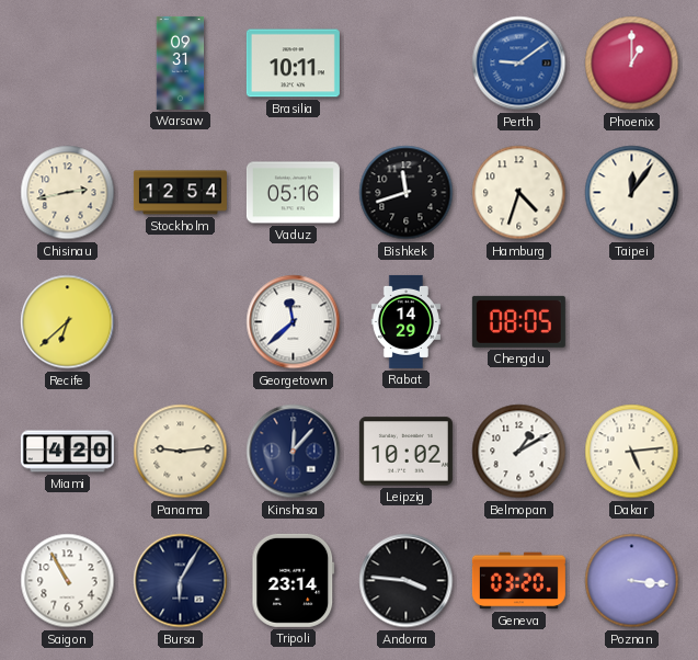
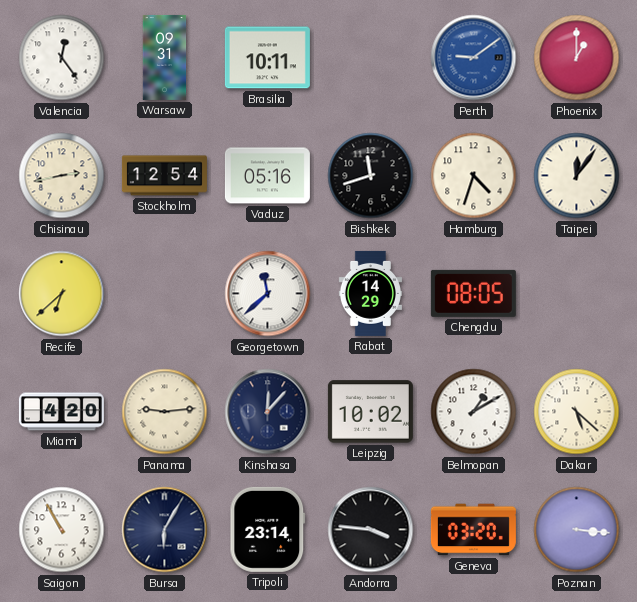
Valencia: none -> 12:24 (62, 58)
Dakar: 5:14 -> 5:22 (577, 412)
